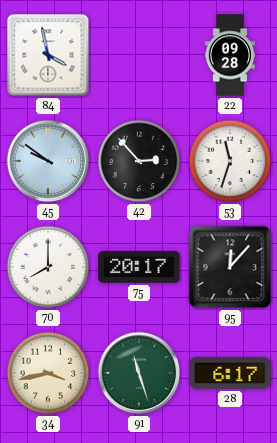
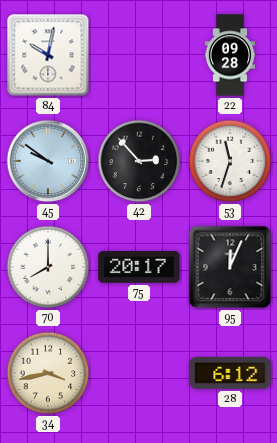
84: 3:58 -> 10:02 (48, 55)
95: 12:07 -> 12:04 (230, 267)
91: 11:27 -> none (139, 373)
28: 6:17 -> 6:12 (230, 373)
